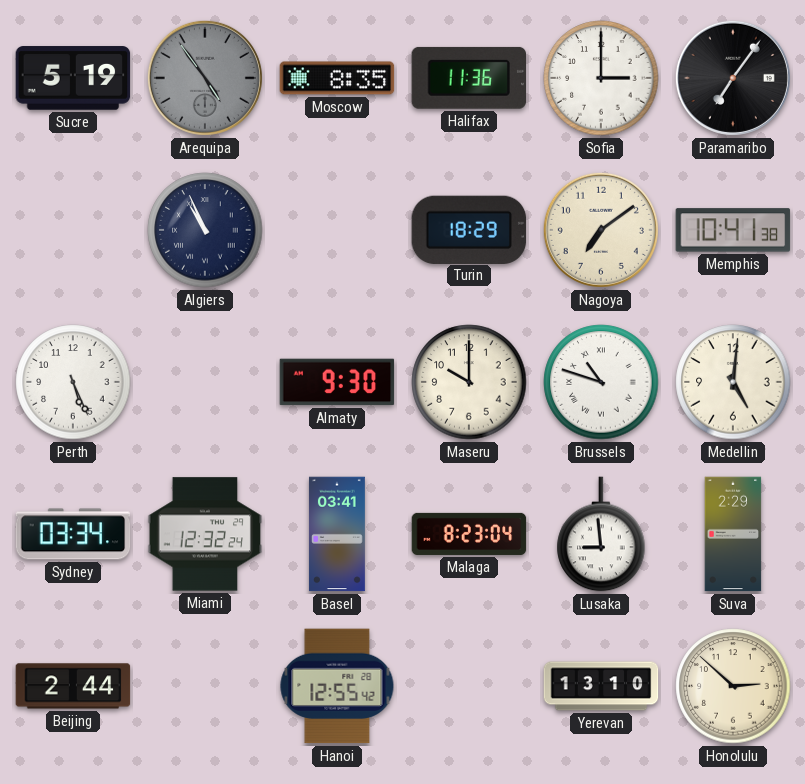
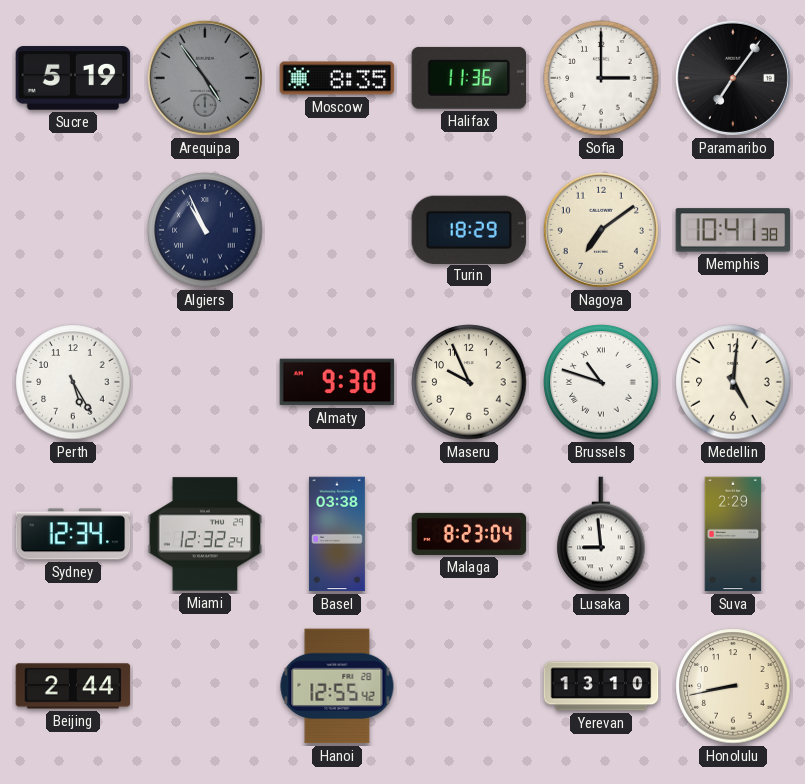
Perth: 5:26 -> 5:25 (73, 382)
Maseru: 10:00 -> 9:56 (469, 382)
Sydney: 03:34 -> 12:34 (73, 534)
Basel: 03:41 -> 03:38 (337, 534)
Honolulu: 2:52 -> 8:43 (733, 686)
